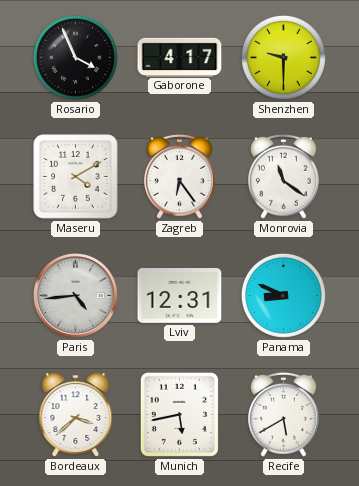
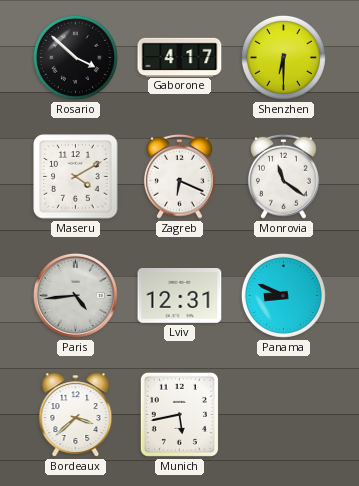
Rosario: 3:56 -> 3:52 (75, 57)
Shenzhen: 9:30 -> 6:30 (283, 57)
Zagreb: 6:24 -> 6:19 (180, 176)
Recife: 5:40 -> none (284, 414)
